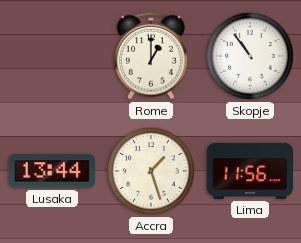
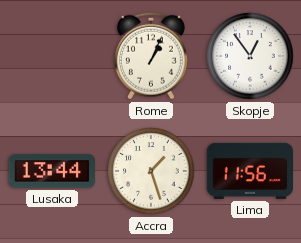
Rome: 1:00 -> 1:04 (151, 56)
Skopje: 10:54 -> 12:54 (250, 56)
